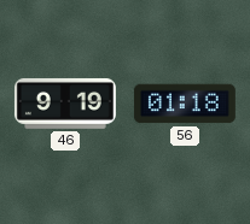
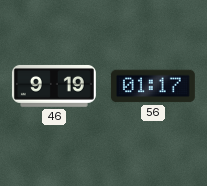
56: 01:18 -> 01:17 (153, 86)
